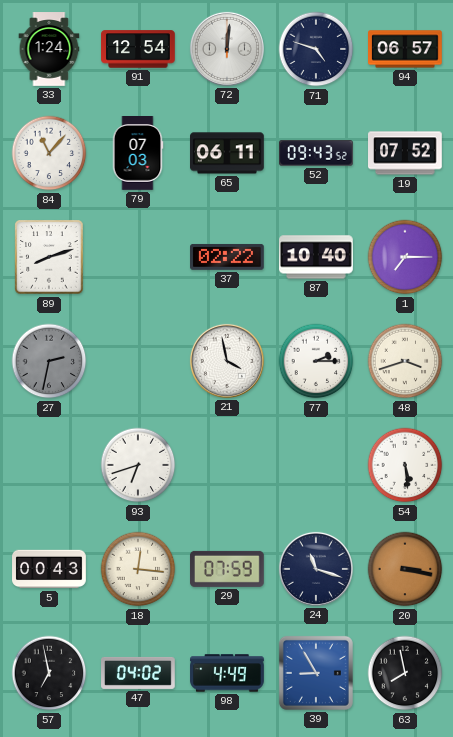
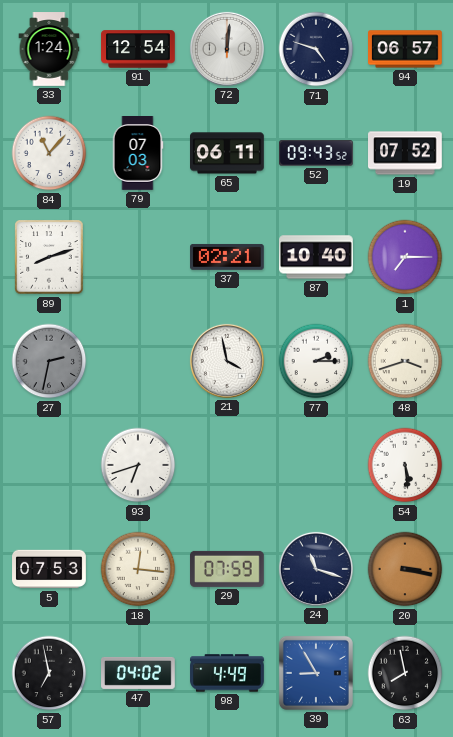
37: 02:22 -> 02:21 (228, 257)
5: 00:43 -> 07:53 (49, 569)
